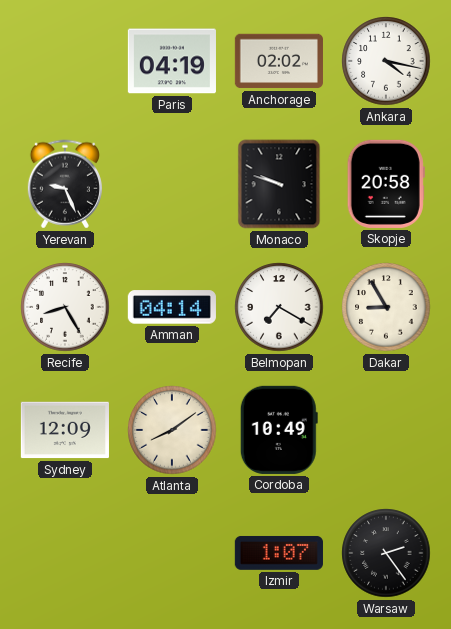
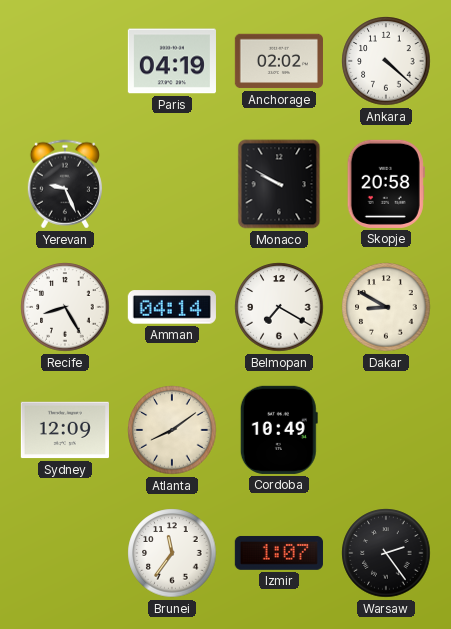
Ankara: 4:17 -> 4:22 (386, 61)
Monaco: 9:48 -> 9:50 (279, 184)
Dakar: 8:55 -> 8:50 (386, 307)
Brunei: none -> 11:36 (172, 553)
